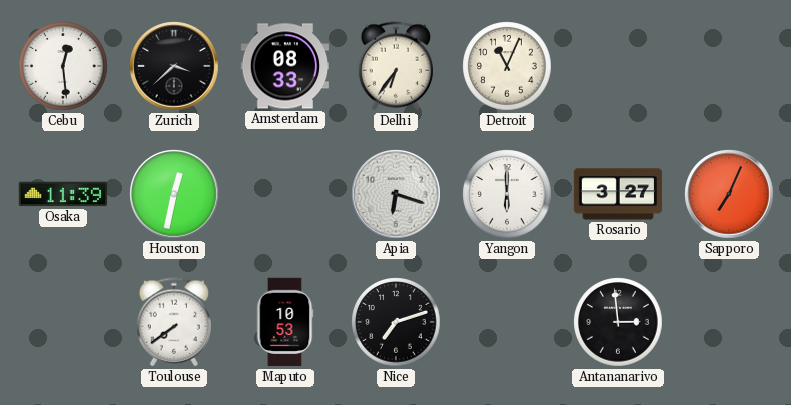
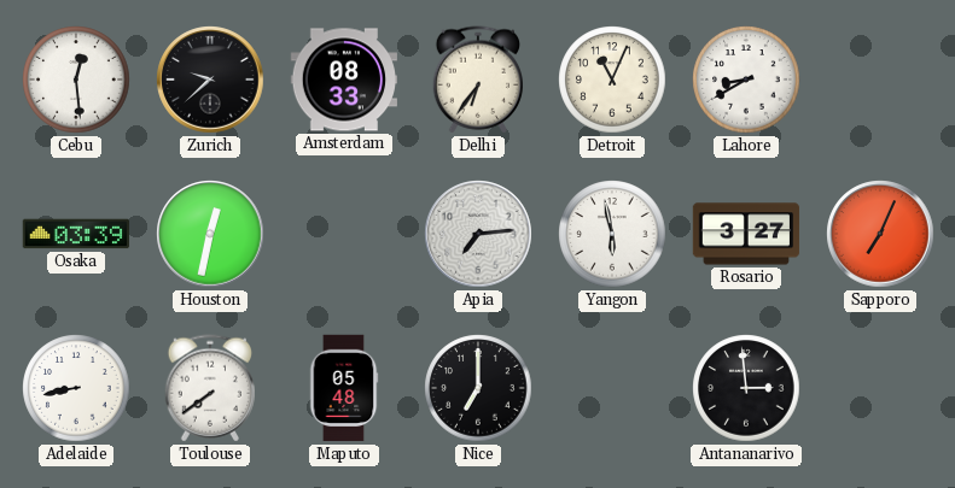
Zurich: 3:38 -> 9:38 (210, 80)
Lahore: none -> 8:40 (746, 80)
Osaka: 11:39 -> 03:39 (76, 234)
Apia: 6:18 -> 7:14 (478, 234)
Yangon: 6:00 -> 5:58 (612, 234)
Adelaide: none -> 8:43 (76, 388)
Maputo: 10:53 -> 05:48 (344, 388)
Nice: 7:12 -> 7:00 (478, 388)
